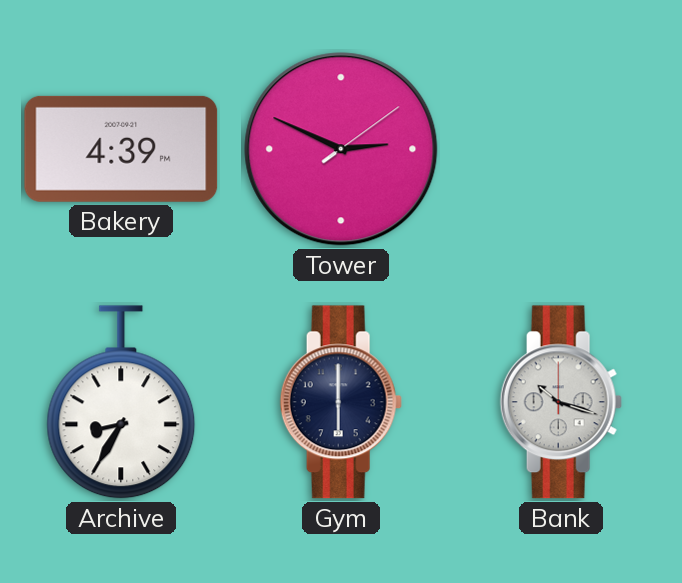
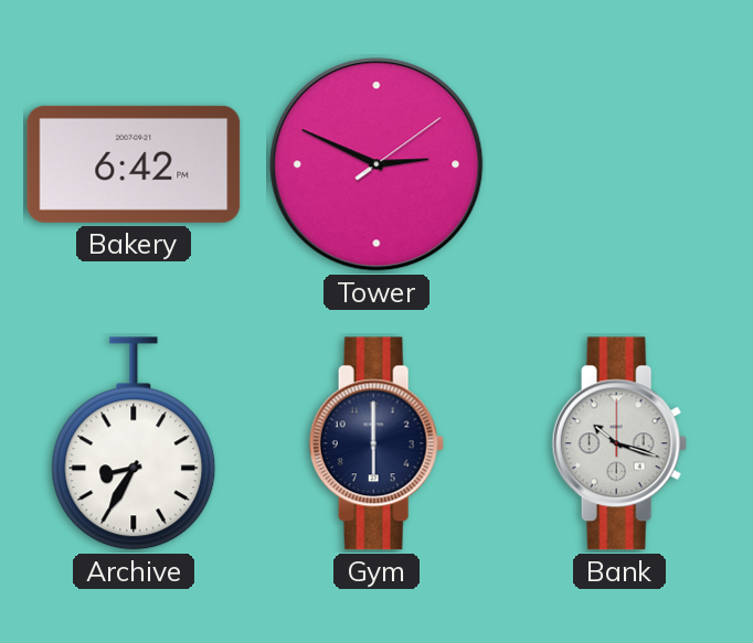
Bakery: 4:39 -> 6:42 (134, 164)
